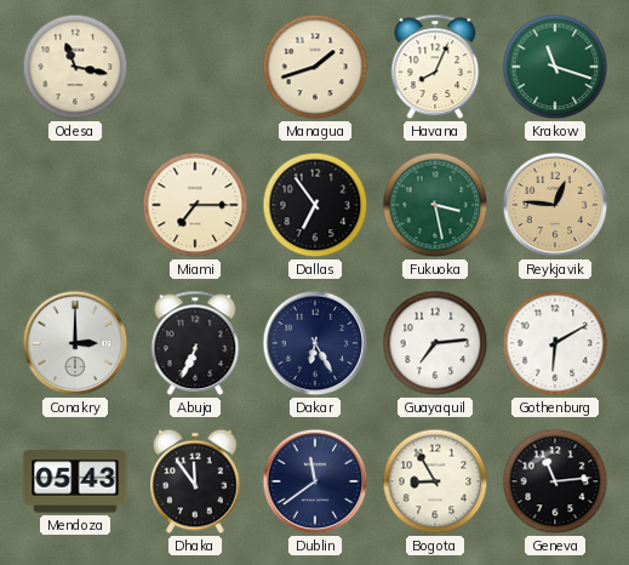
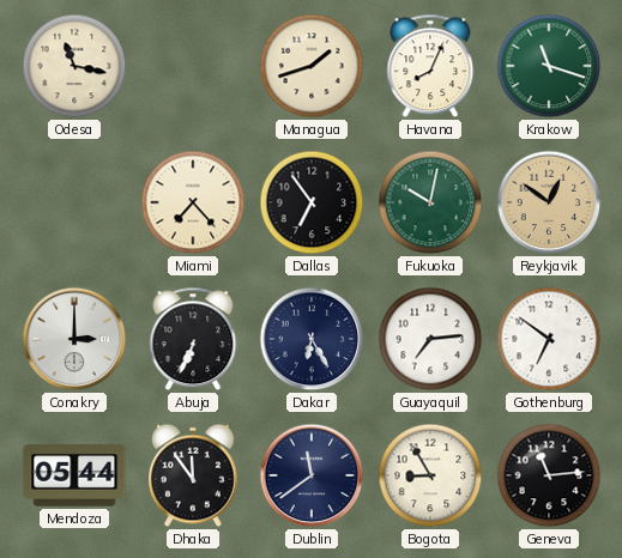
Miami: 7:15 -> 7:23 (193, 202)
Fukuoka: 3:28 -> 10:02 (430, 202)
Reykjavik: 12:46 -> 12:51 (549, 202)
Gothenburg: 6:10 -> 6:51 (549, 339)
Mendoza: 05:43 -> 05:44 (74, 475)
